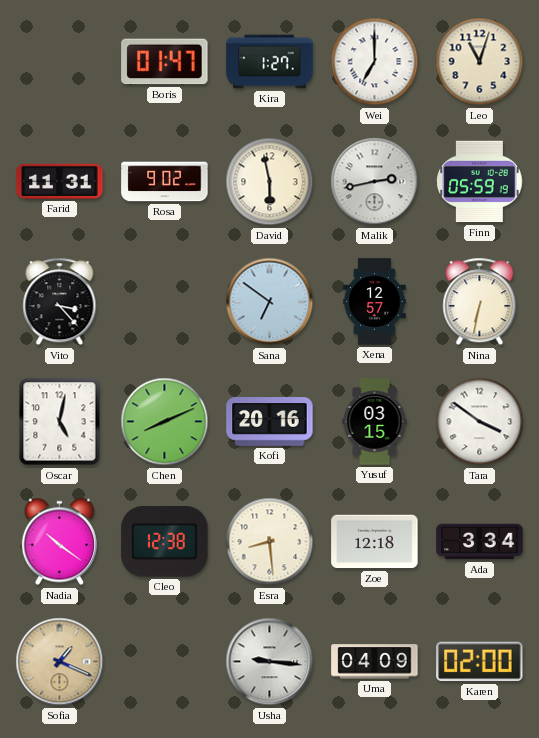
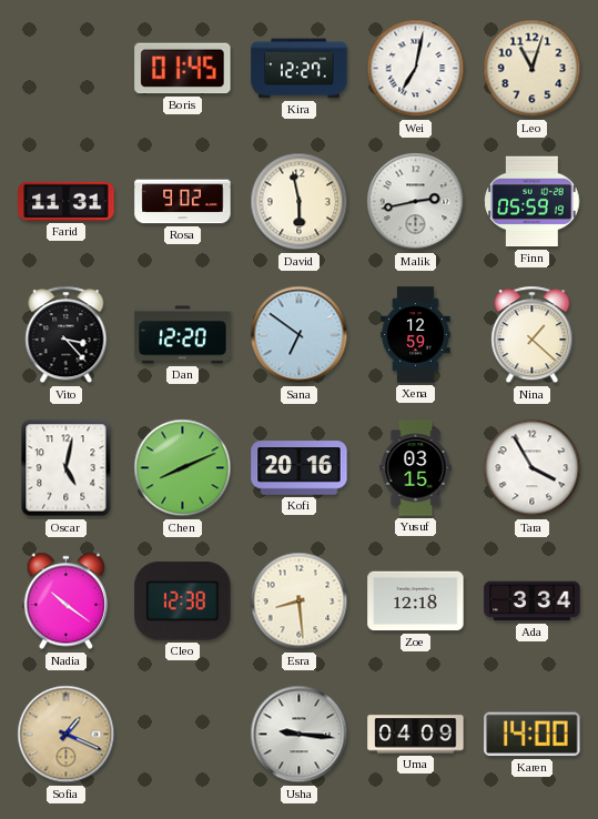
Boris: 01:47 -> 01:45 (183, 69)
Kira: 1:27 -> 12:27 (300, 69)
Wei: 7:00 -> 7:02 (416, 69)
Dan: none -> 12:20 (183, 335)
Xena: 12:57 -> 12:59 (416, 335)
Nina: 6:32 -> 1:22 (533, 335)
Tara: 3:51 -> 3:55 (533, 468)
Karen: 02:00 -> 14:00 (533, 735)
